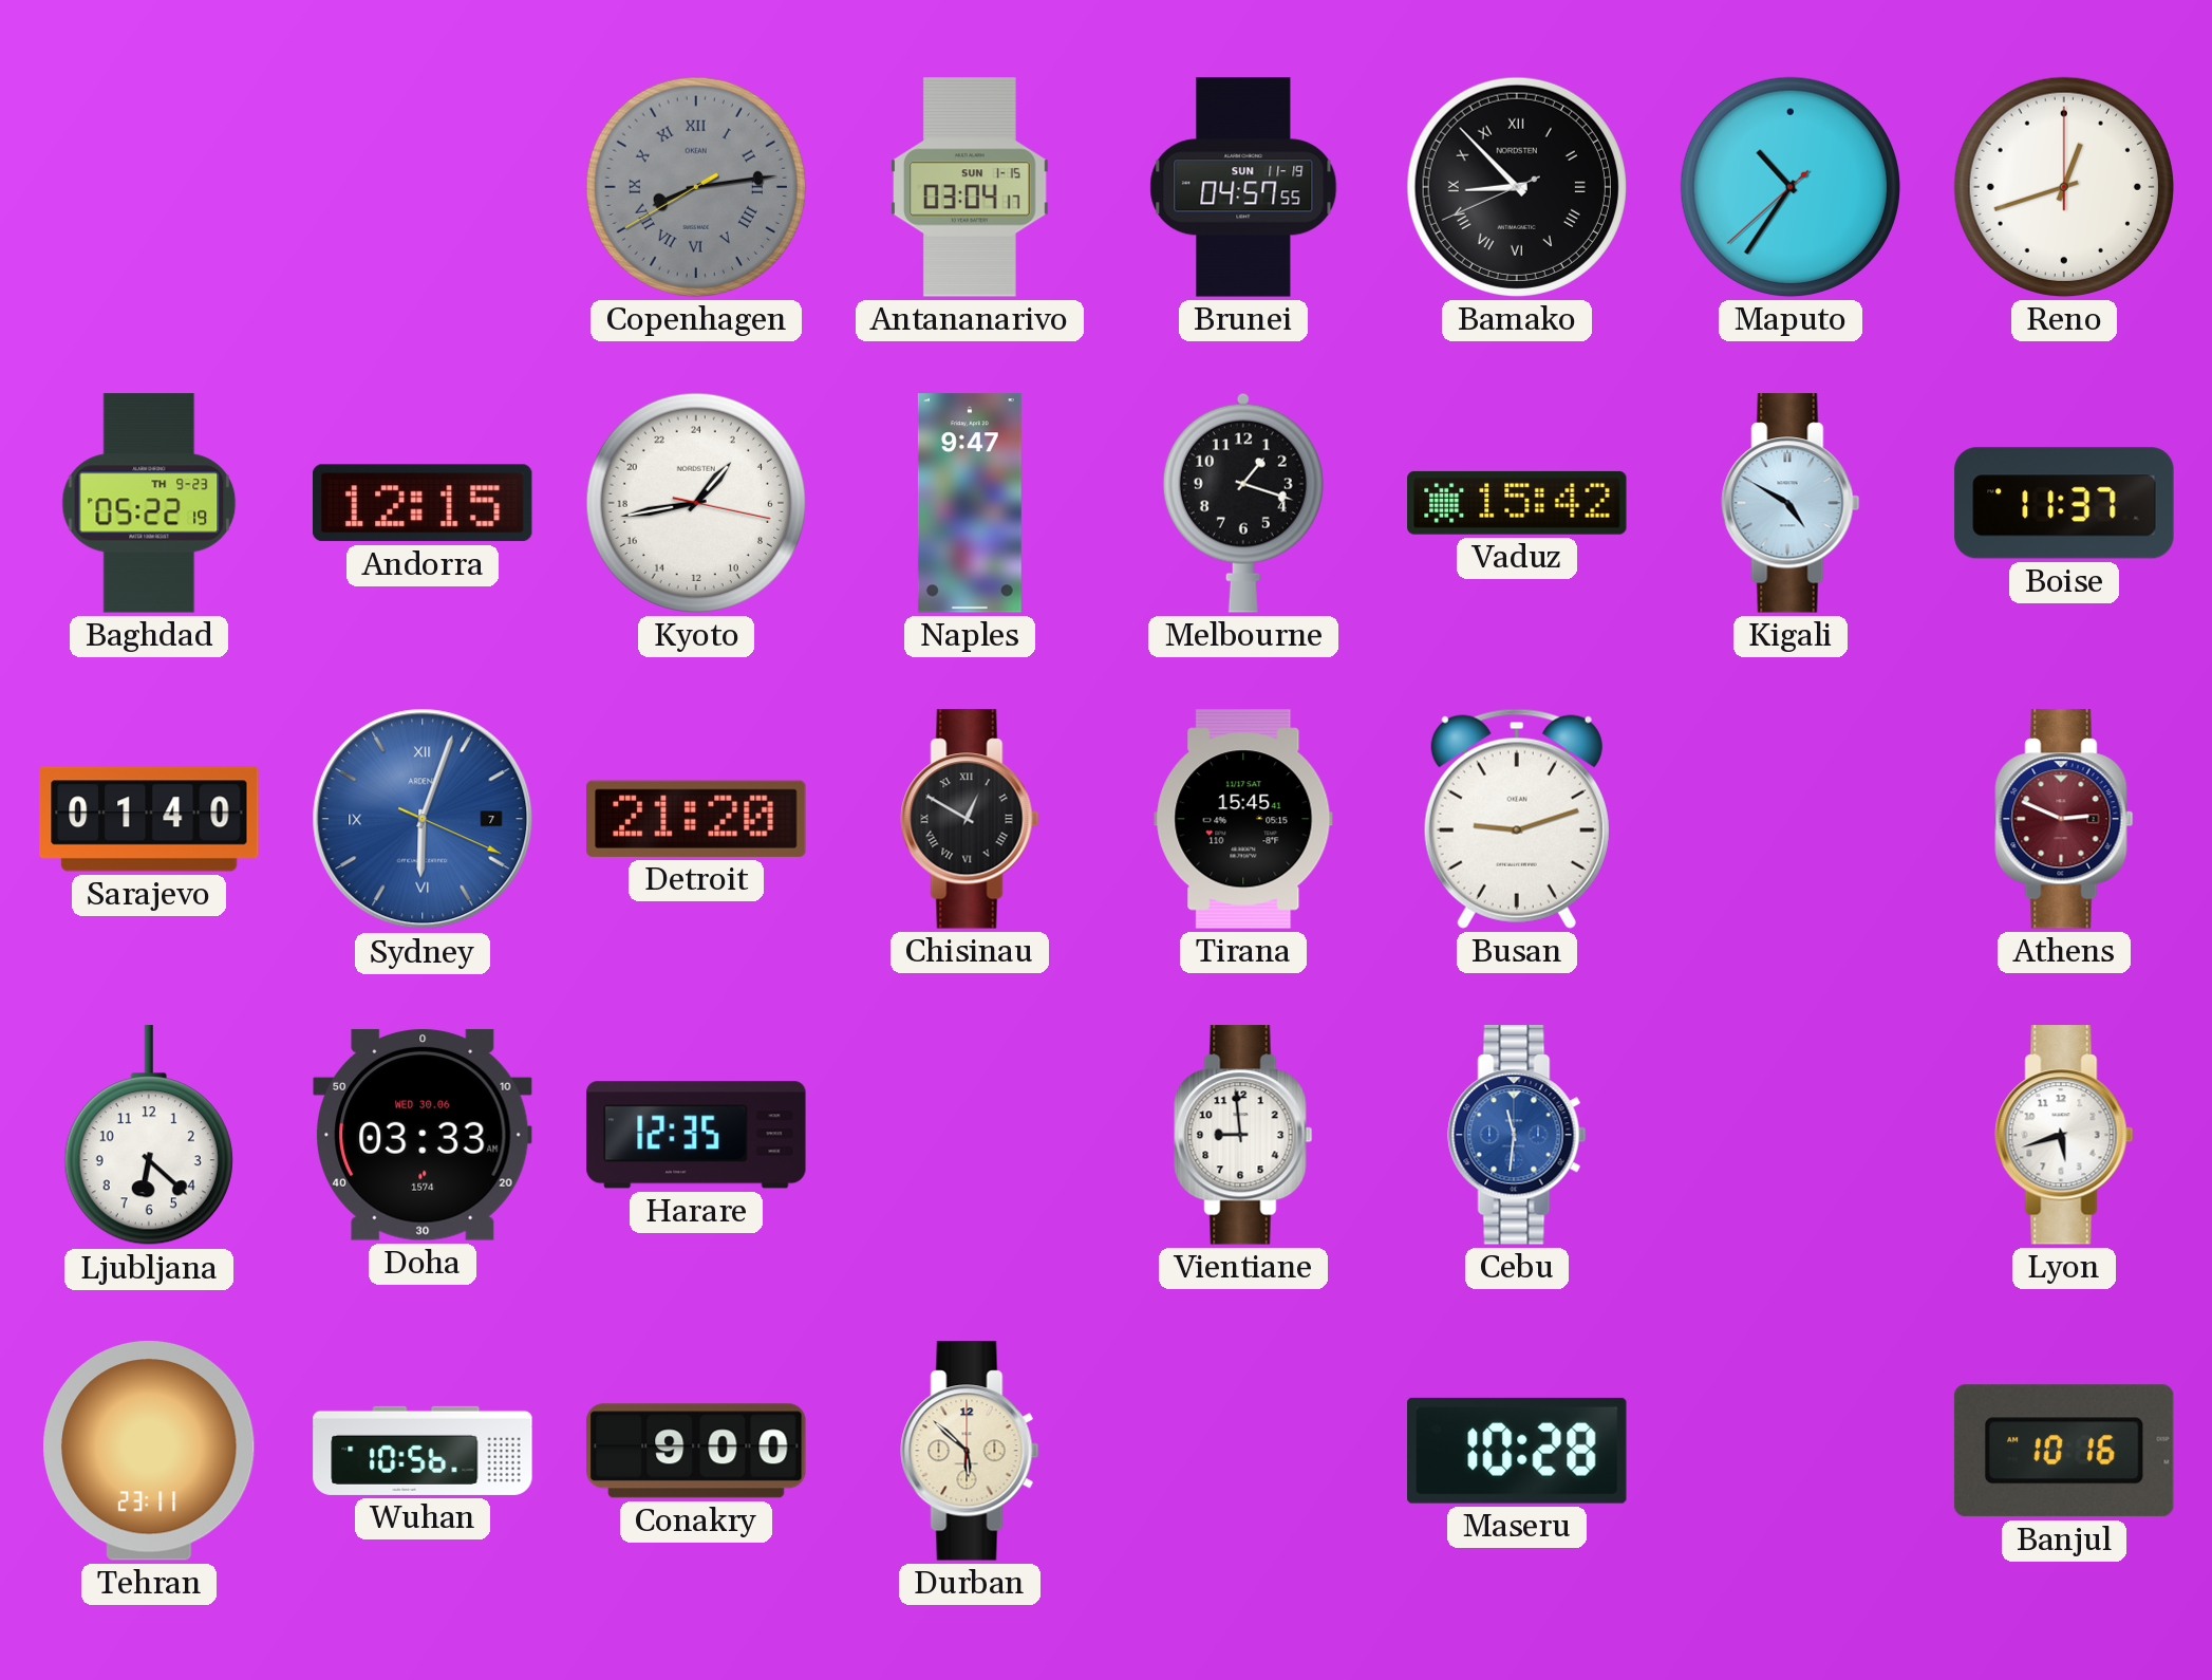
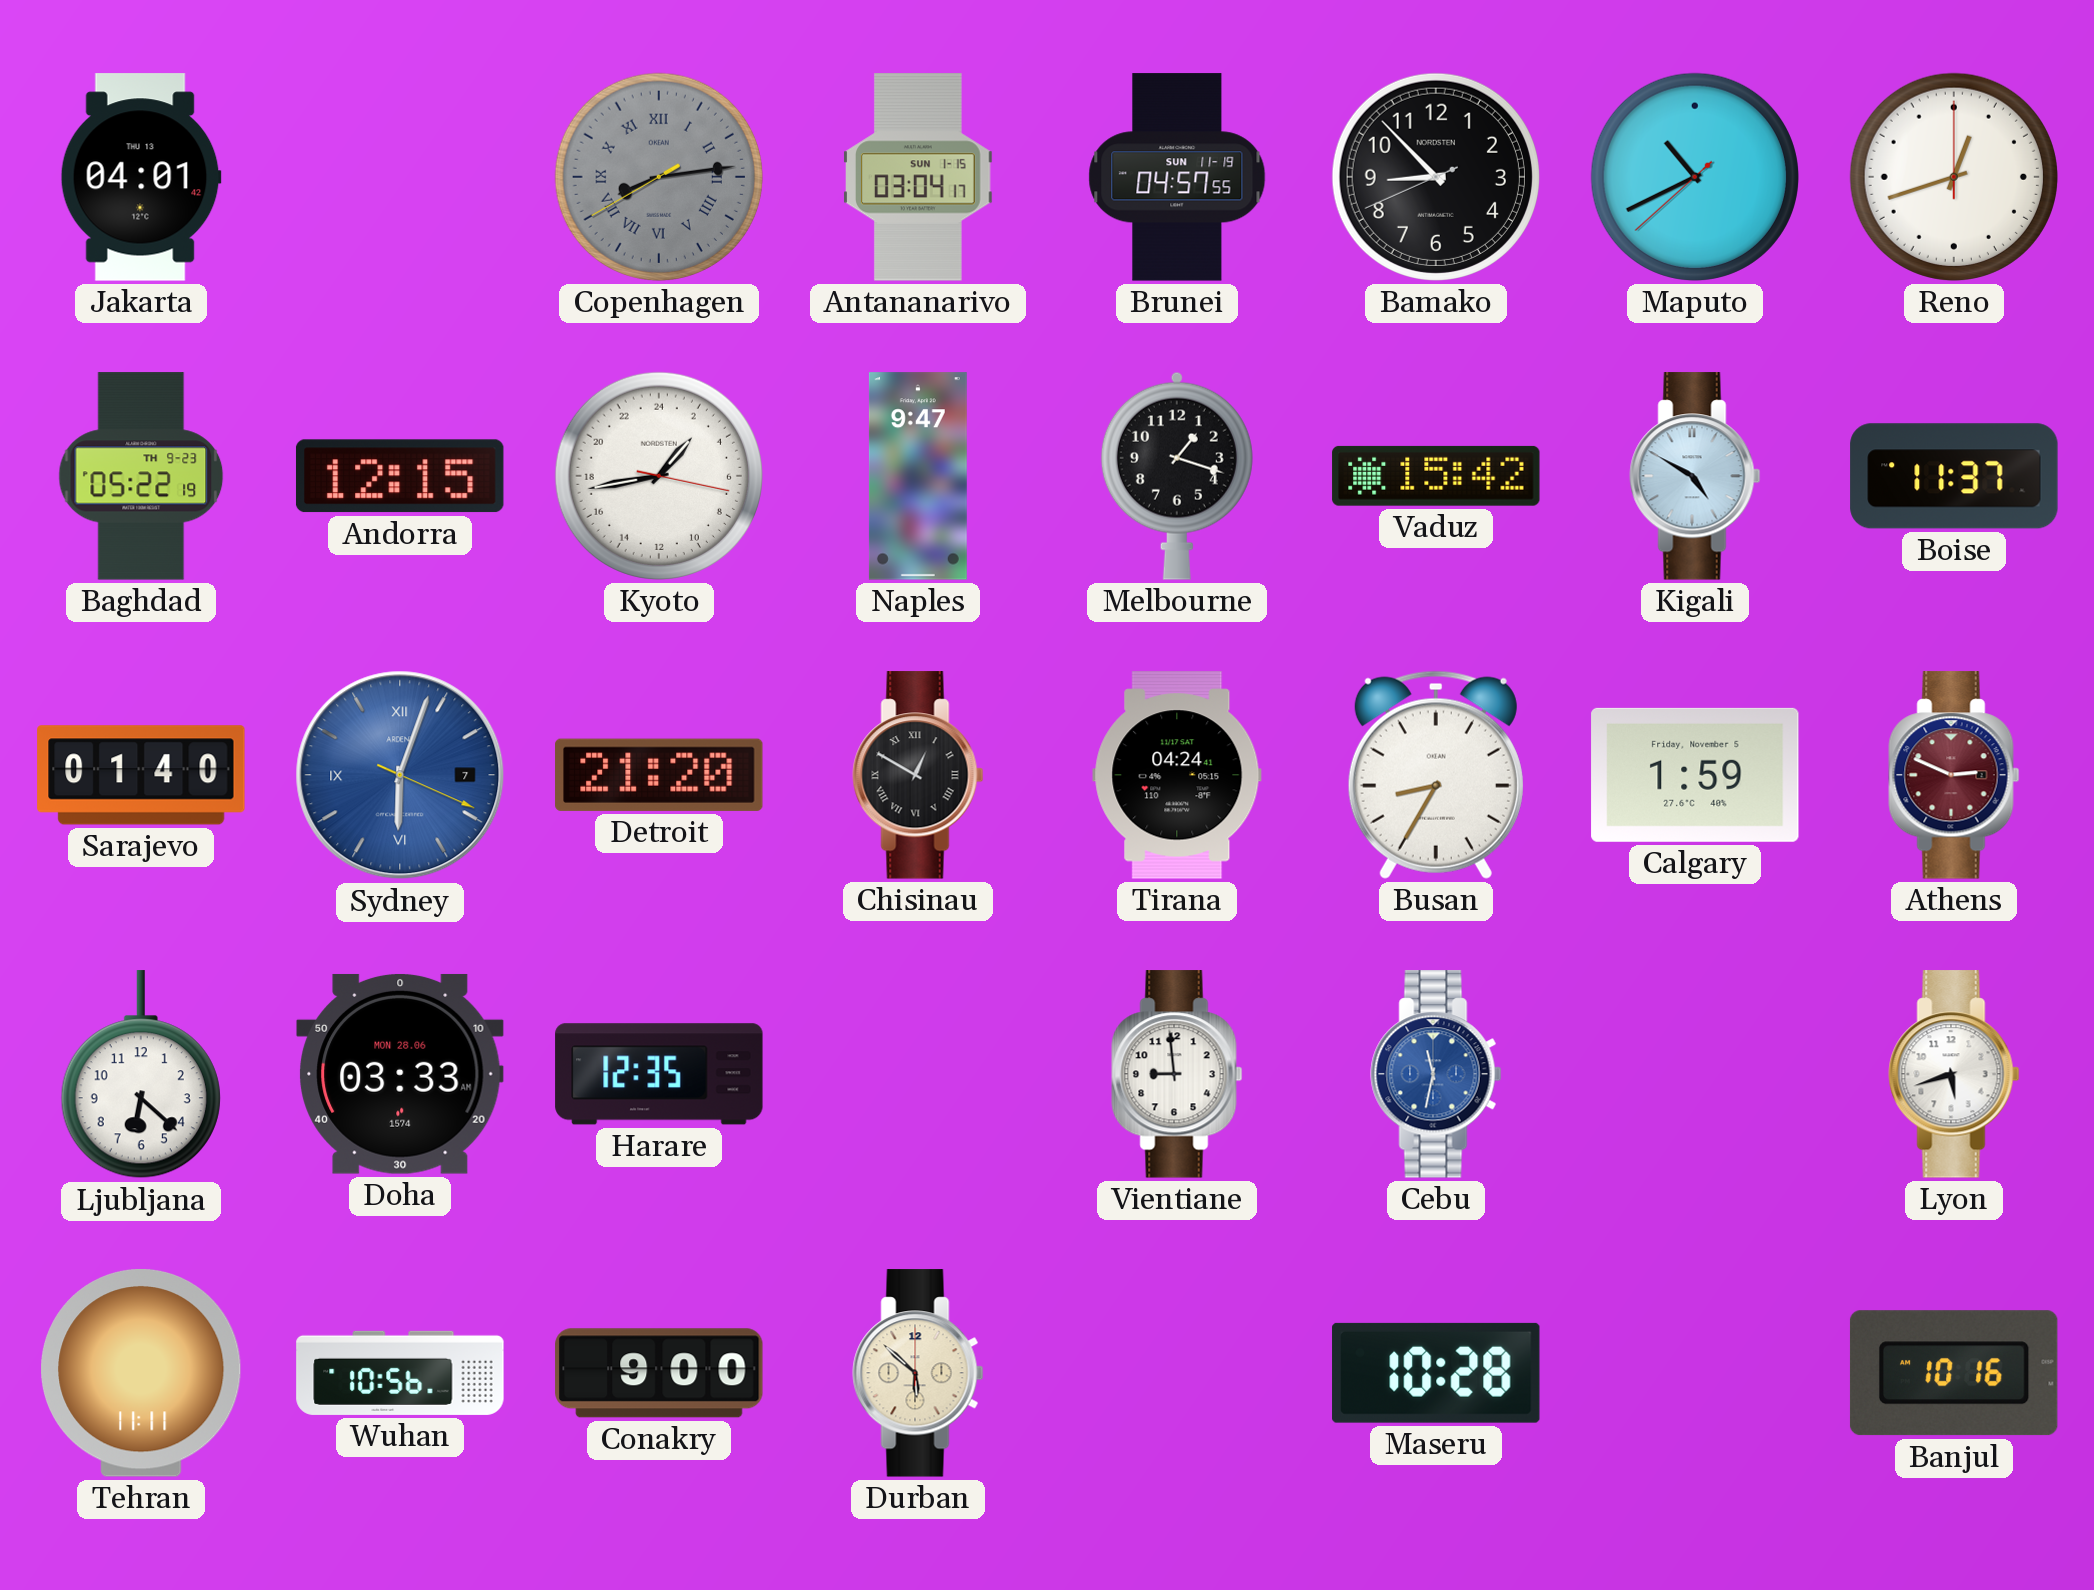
Jakarta: none -> 04:01 (141, 177)
Bamako numerals: Roman -> Arabic (1436, 177)
Maputo: 10:35 -> 10:40 (1695, 177)
Tirana: 15:45 -> 04:24 (1177, 775)
Busan: 9:12 -> 8:35 (1436, 775)
Calgary: none -> 1:59 (1695, 775)
Doha date: WED 30.06 -> MON 28.06 (400, 1074)
Cebu: 11:31 -> 11:32 (1436, 1074)
Tehran: 23:11 -> 11:11 (141, 1373)
